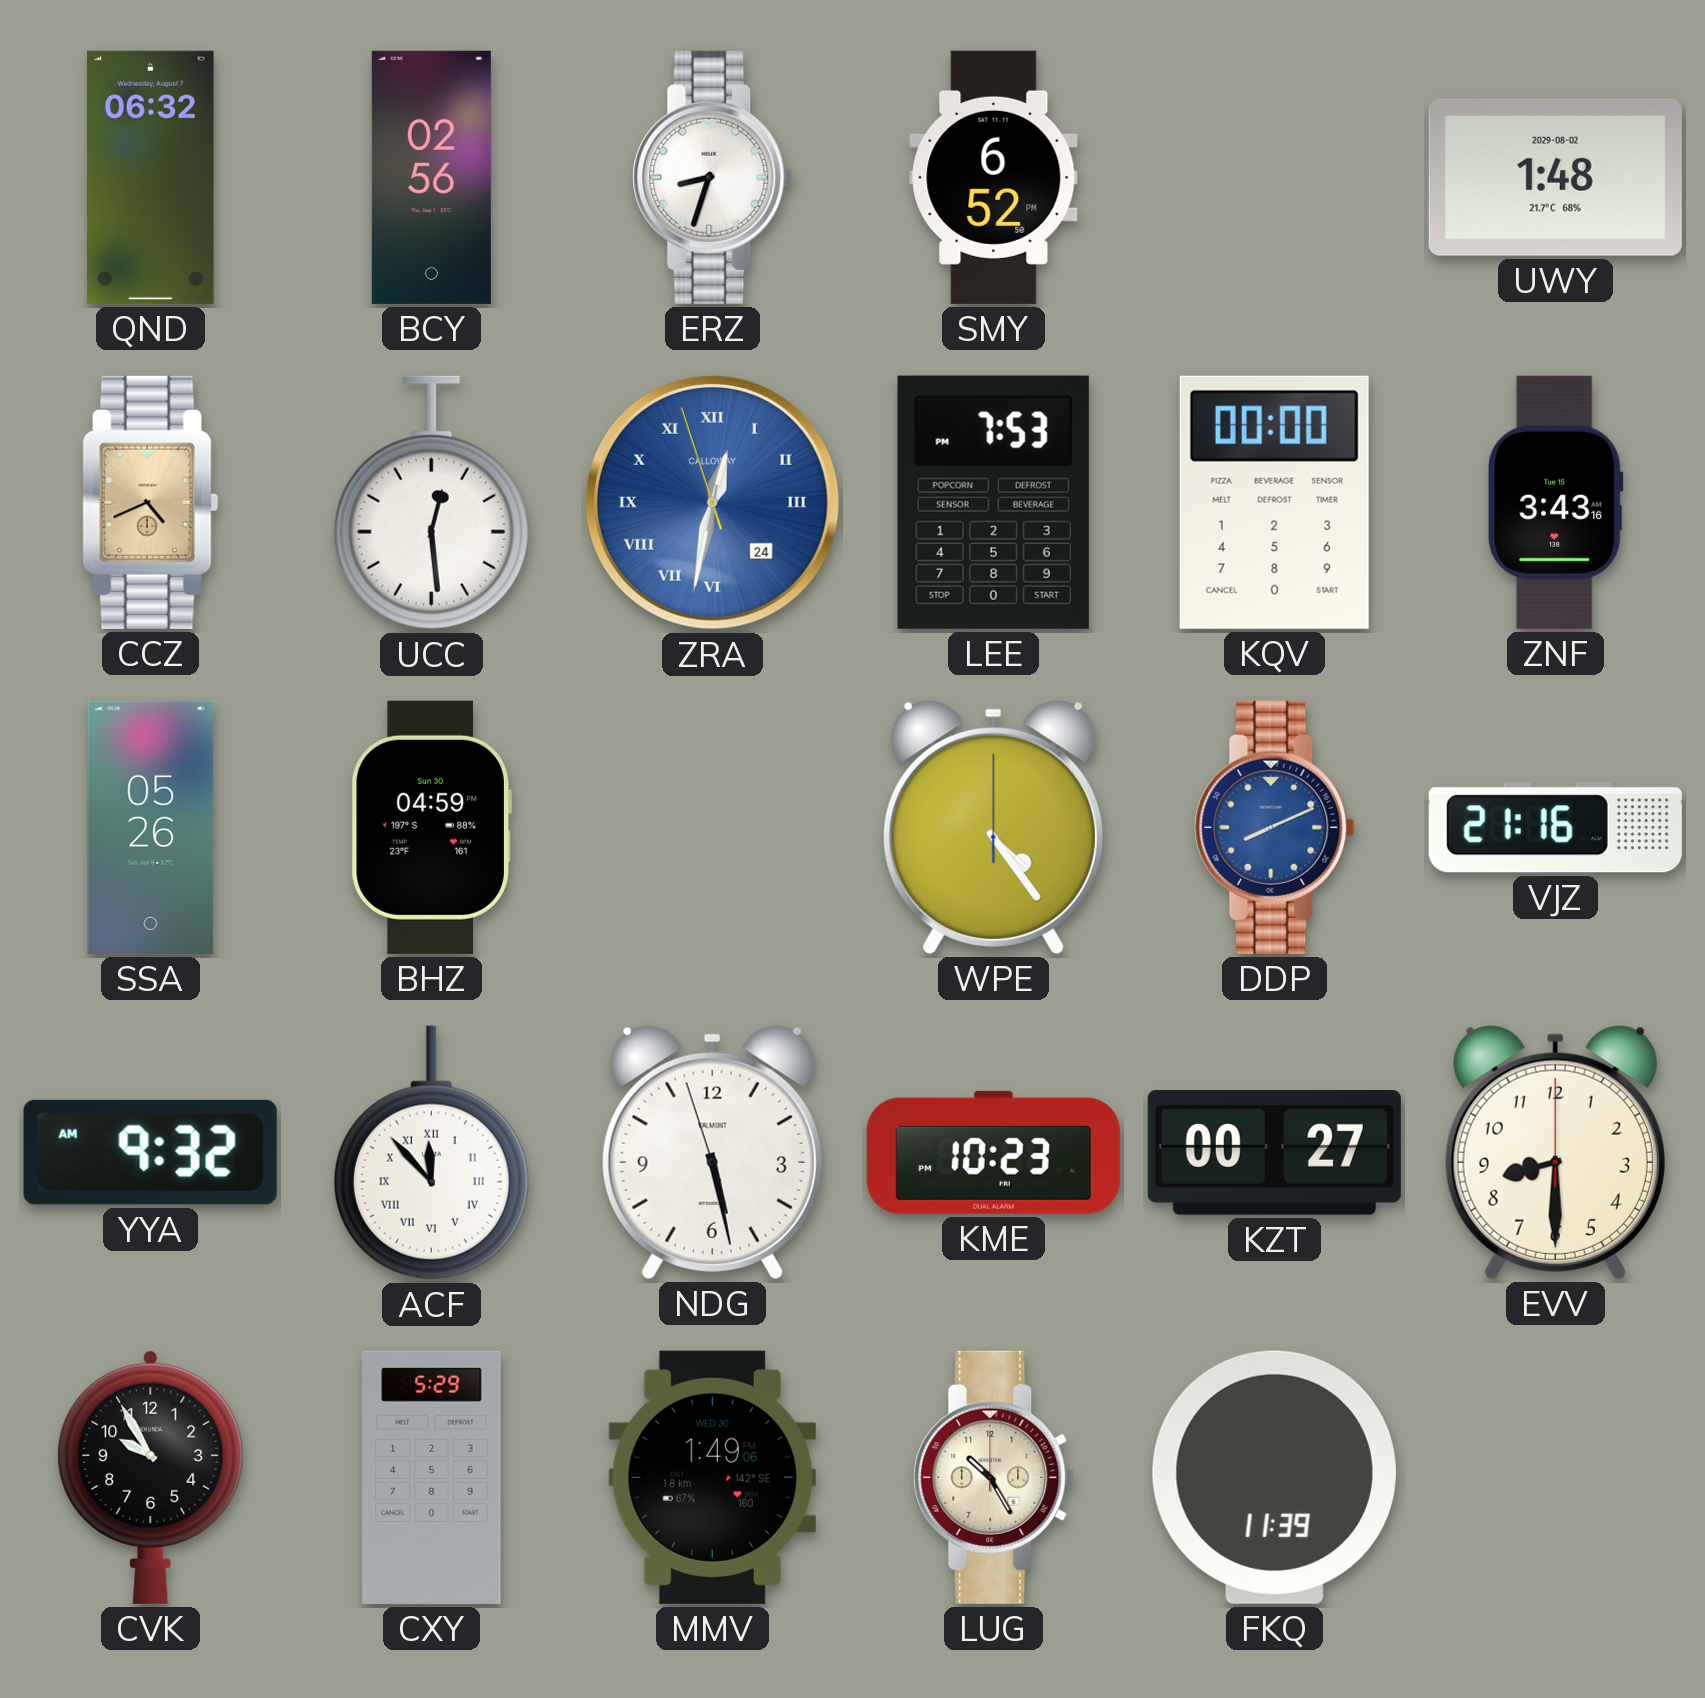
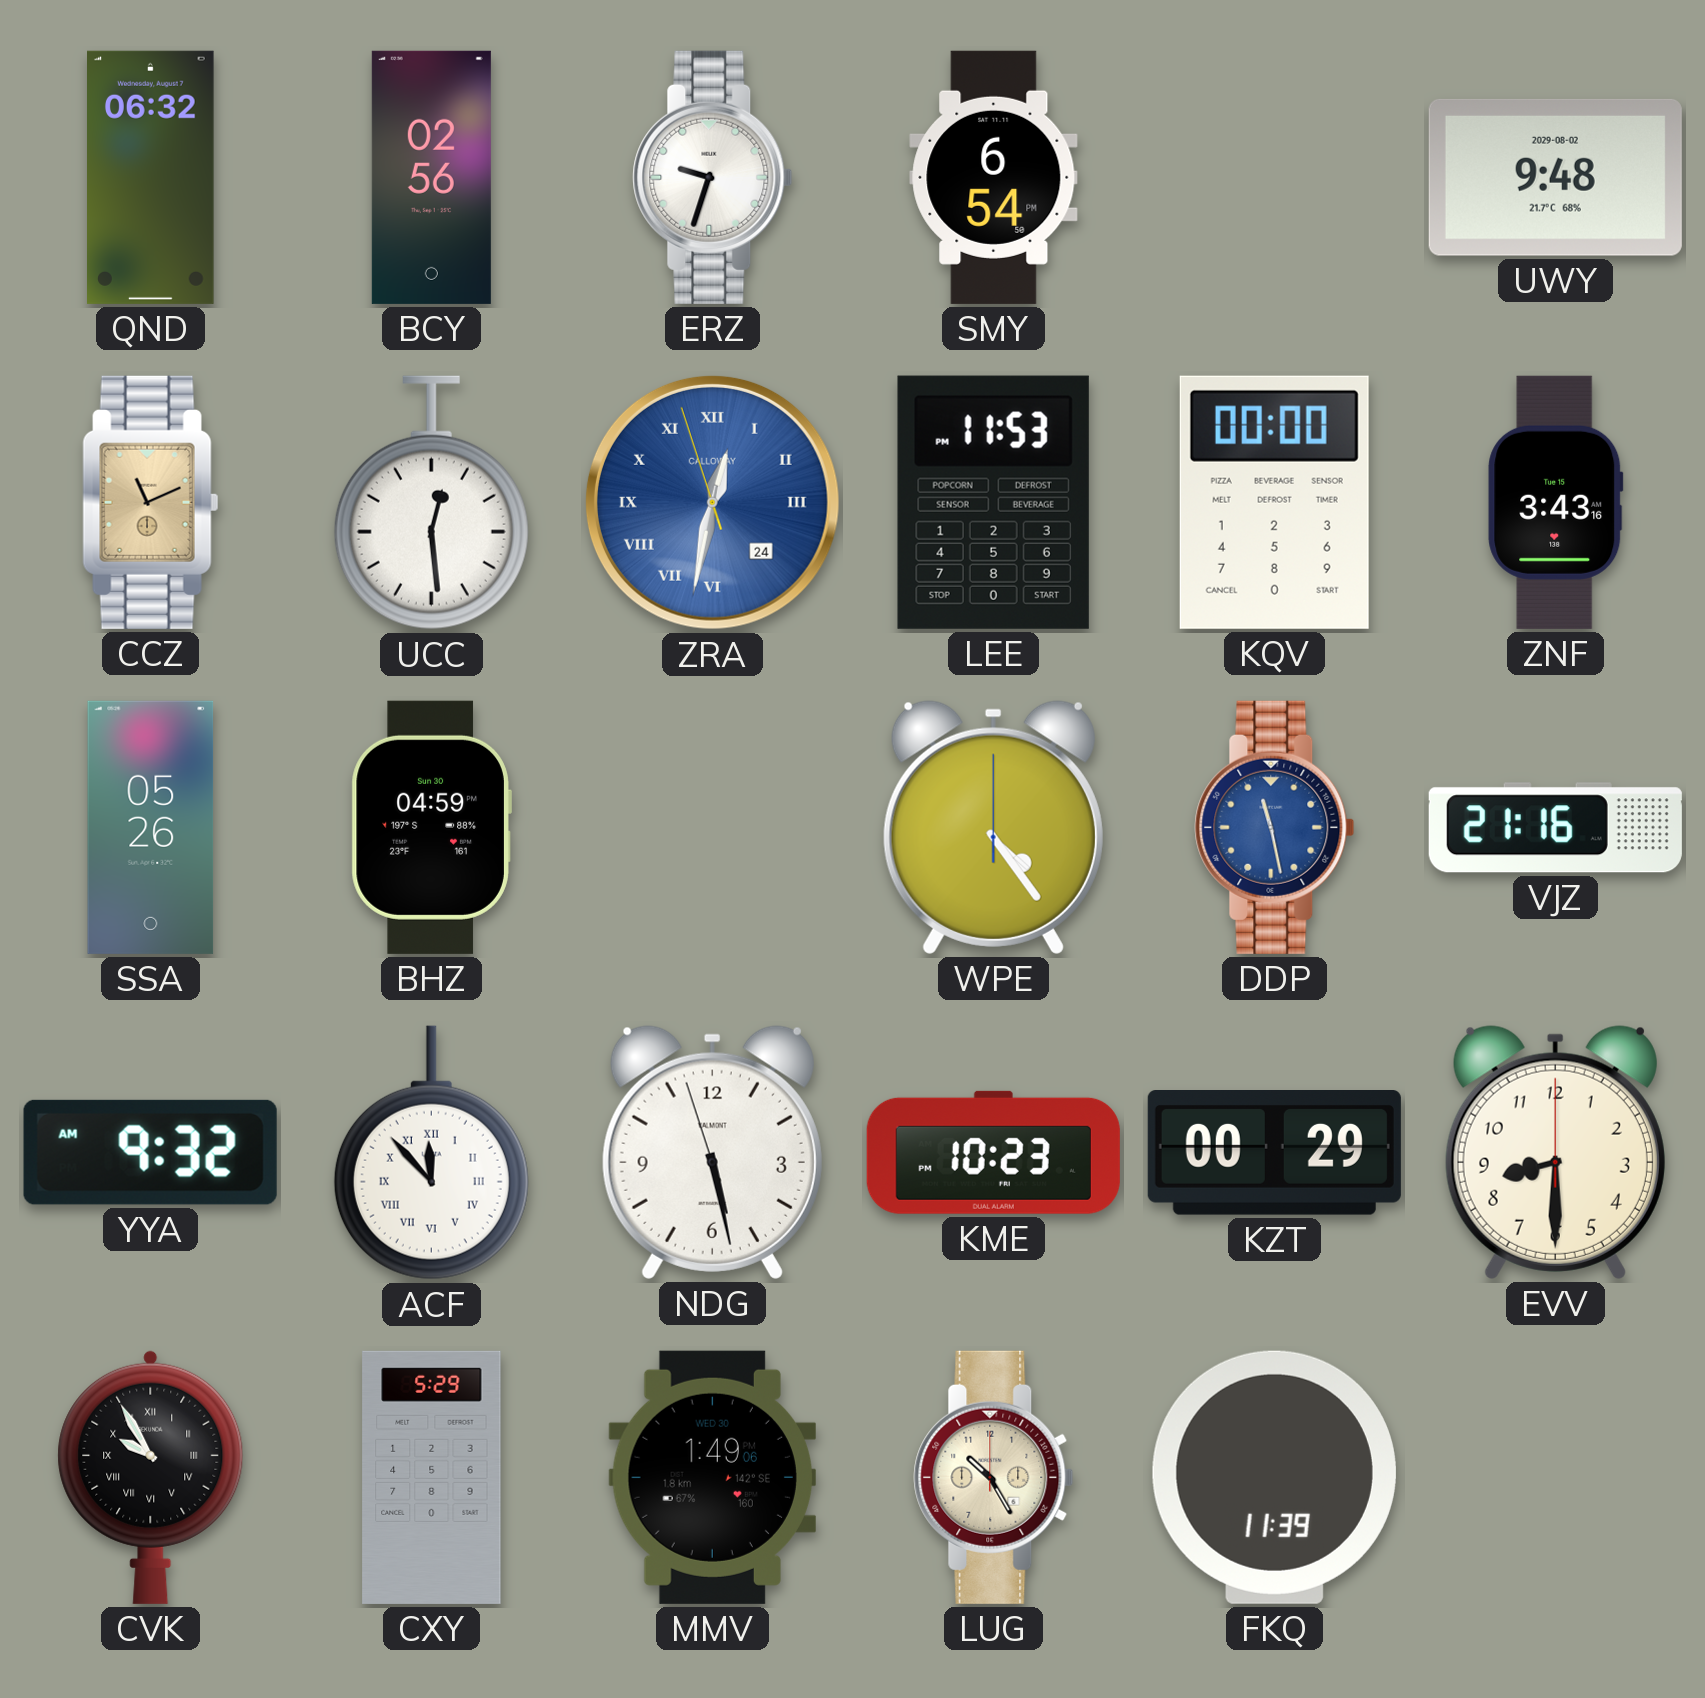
ERZ: 8:33 -> 9:33 (713, 177)
SMY: 6:52 -> 6:54 (994, 177)
UWY: 1:48 -> 9:48 (1555, 177)
CCZ: 4:41 -> 11:11 (151, 502)
LEE: 7:53 -> 11:53 (993, 502)
DDP: 8:11 -> 11:28 (1275, 827)
KZT: 00:27 -> 00:29 (1274, 1153)
CVK numerals: Arabic -> Roman (151, 1477)
